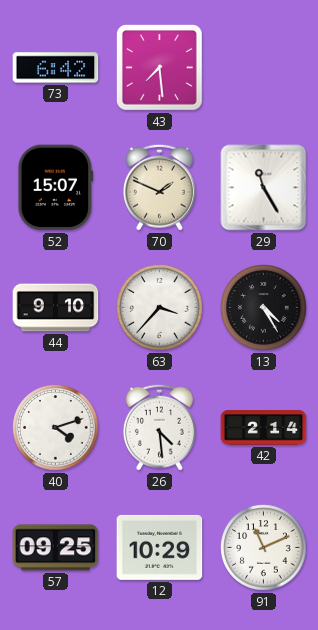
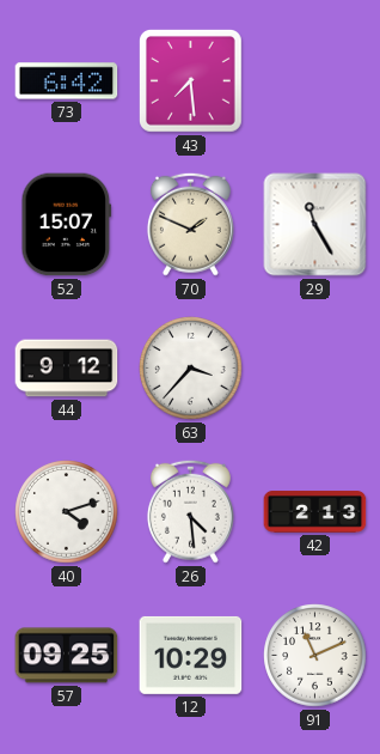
44: 9:10 -> 9:12 (67, 369)
13: 4:25 -> none (264, 308)
42: 2:14 -> 2:13 (315, 512)
